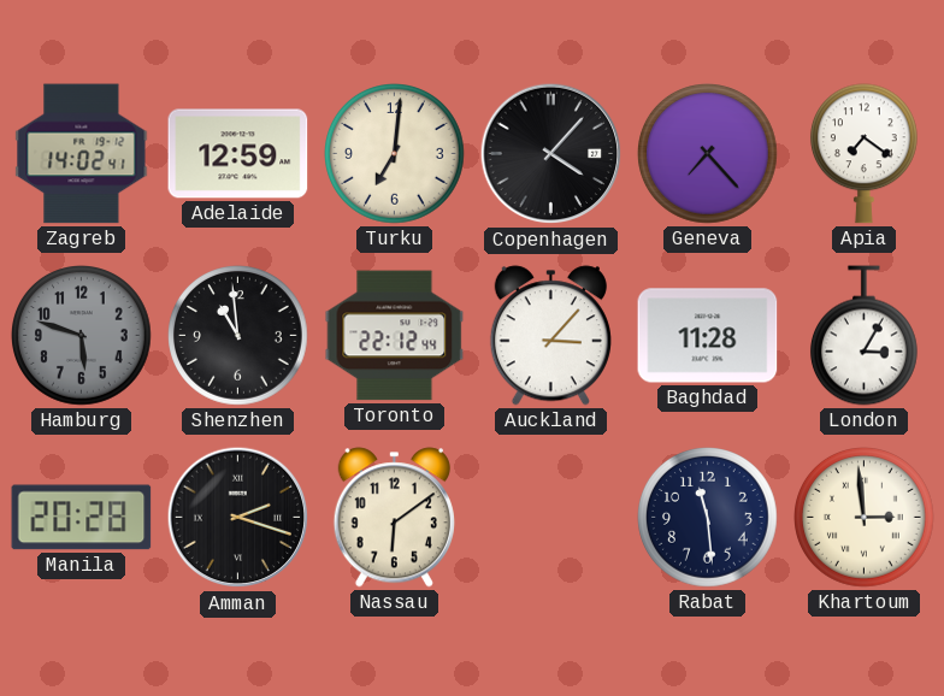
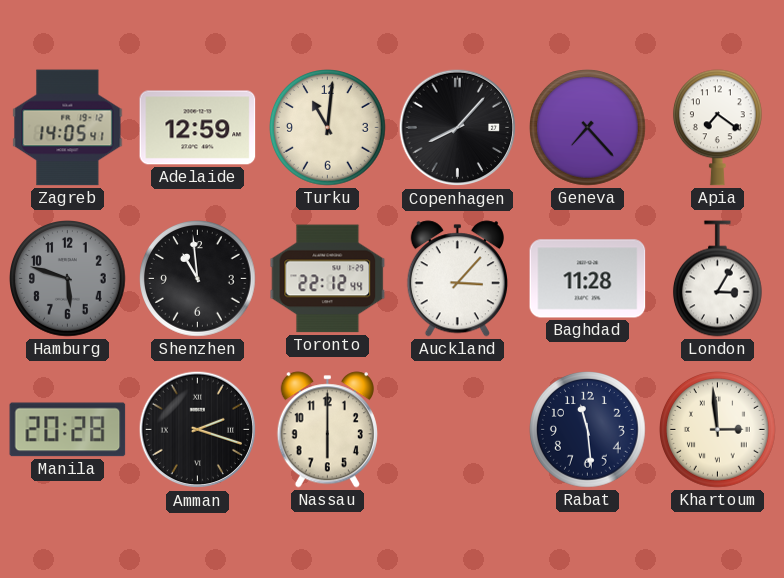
Zagreb: 14:02 -> 14:05 (68, 128)
Turku: 7:01 -> 11:01 (328, 128)
Copenhagen: 4:07 -> 8:07 (458, 128)
Nassau: 6:09 -> 6:00 (327, 430)
